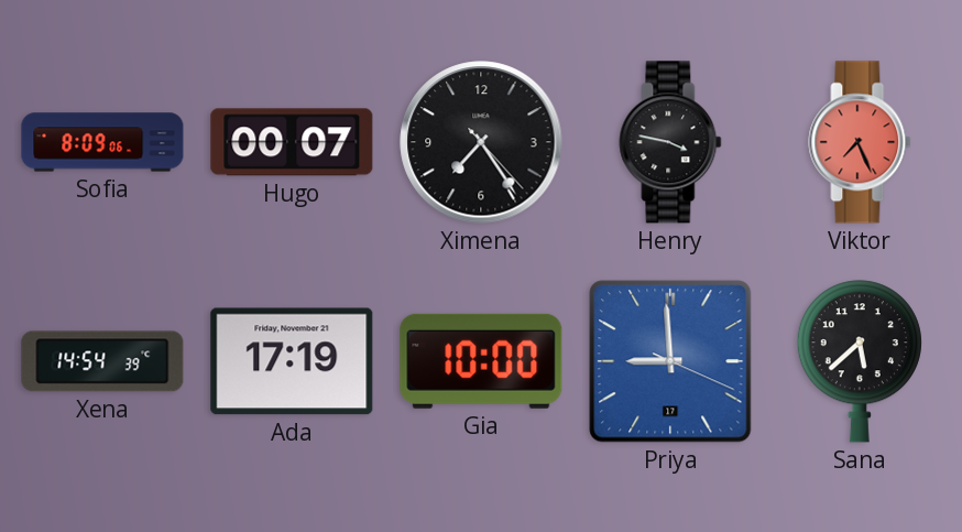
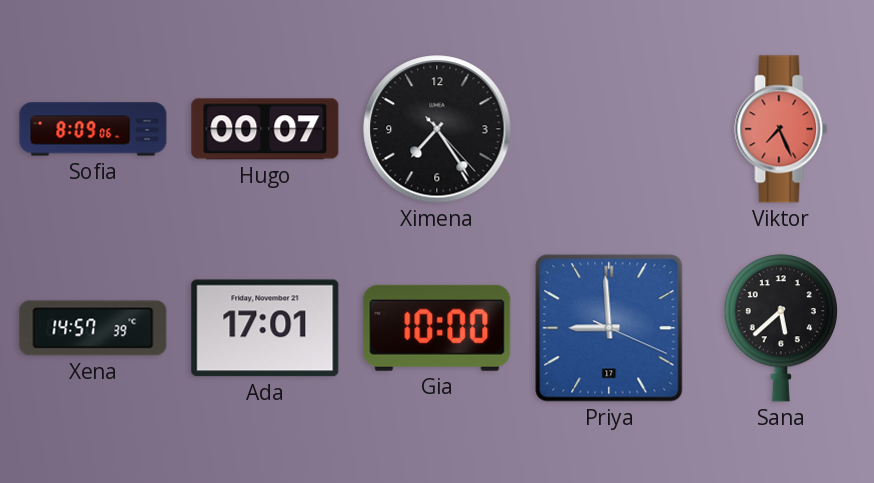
Henry: 3:47 -> none (670, 142)
Xena: 14:54 -> 14:57 (93, 328)
Ada: 17:19 -> 17:01 (265, 328)
